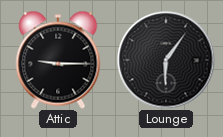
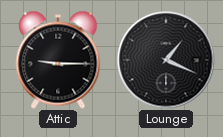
Lounge: 6:06 -> 1:19 (166, 60)
